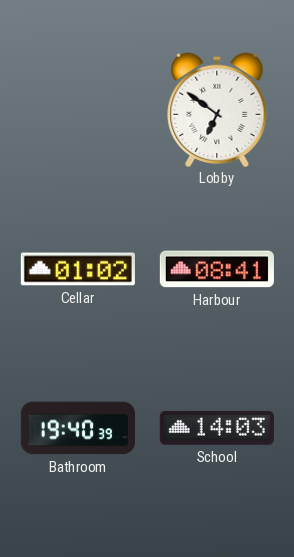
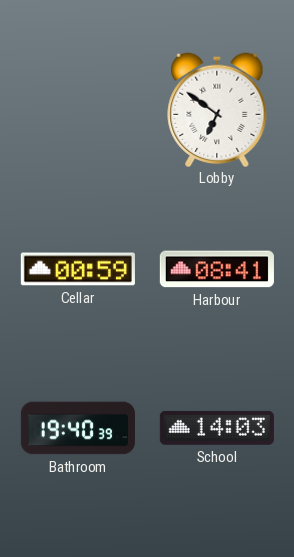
Cellar: 01:02 -> 00:59 (78, 269)
